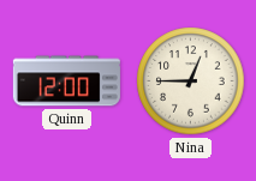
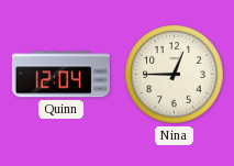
Quinn: 12:00 -> 12:04 (60, 75)
